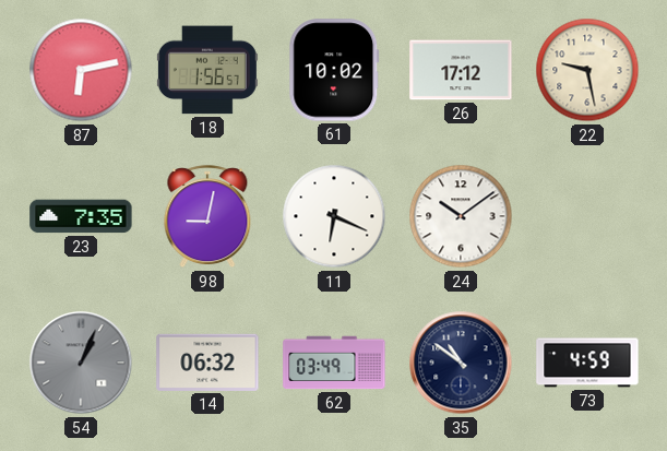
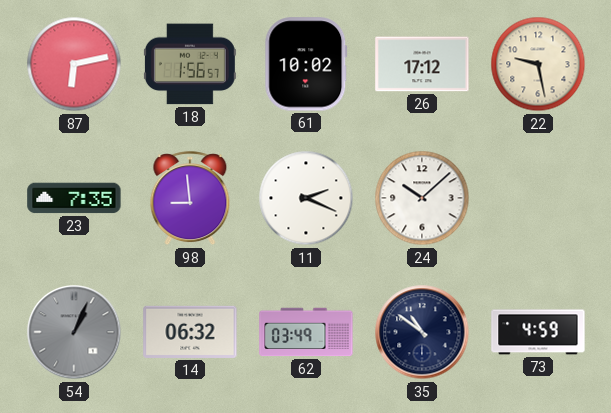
98: 9:02 -> 8:59 (190, 199)
11: 6:19 -> 2:19 (306, 198)
24: 10:09 -> 10:08 (422, 198)
